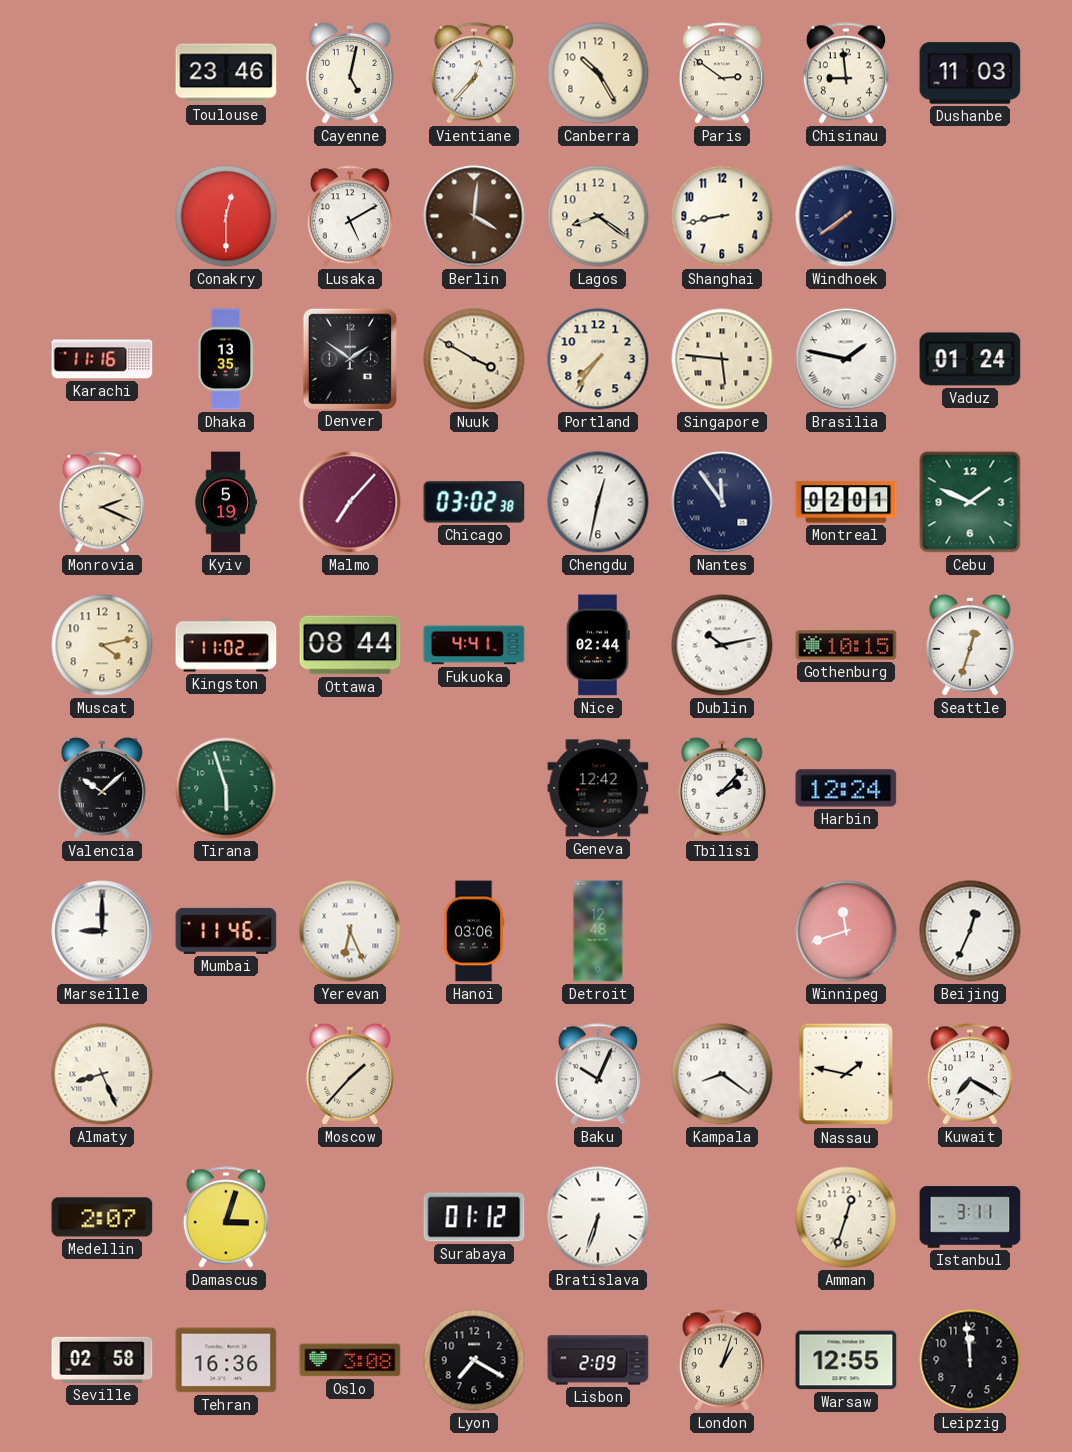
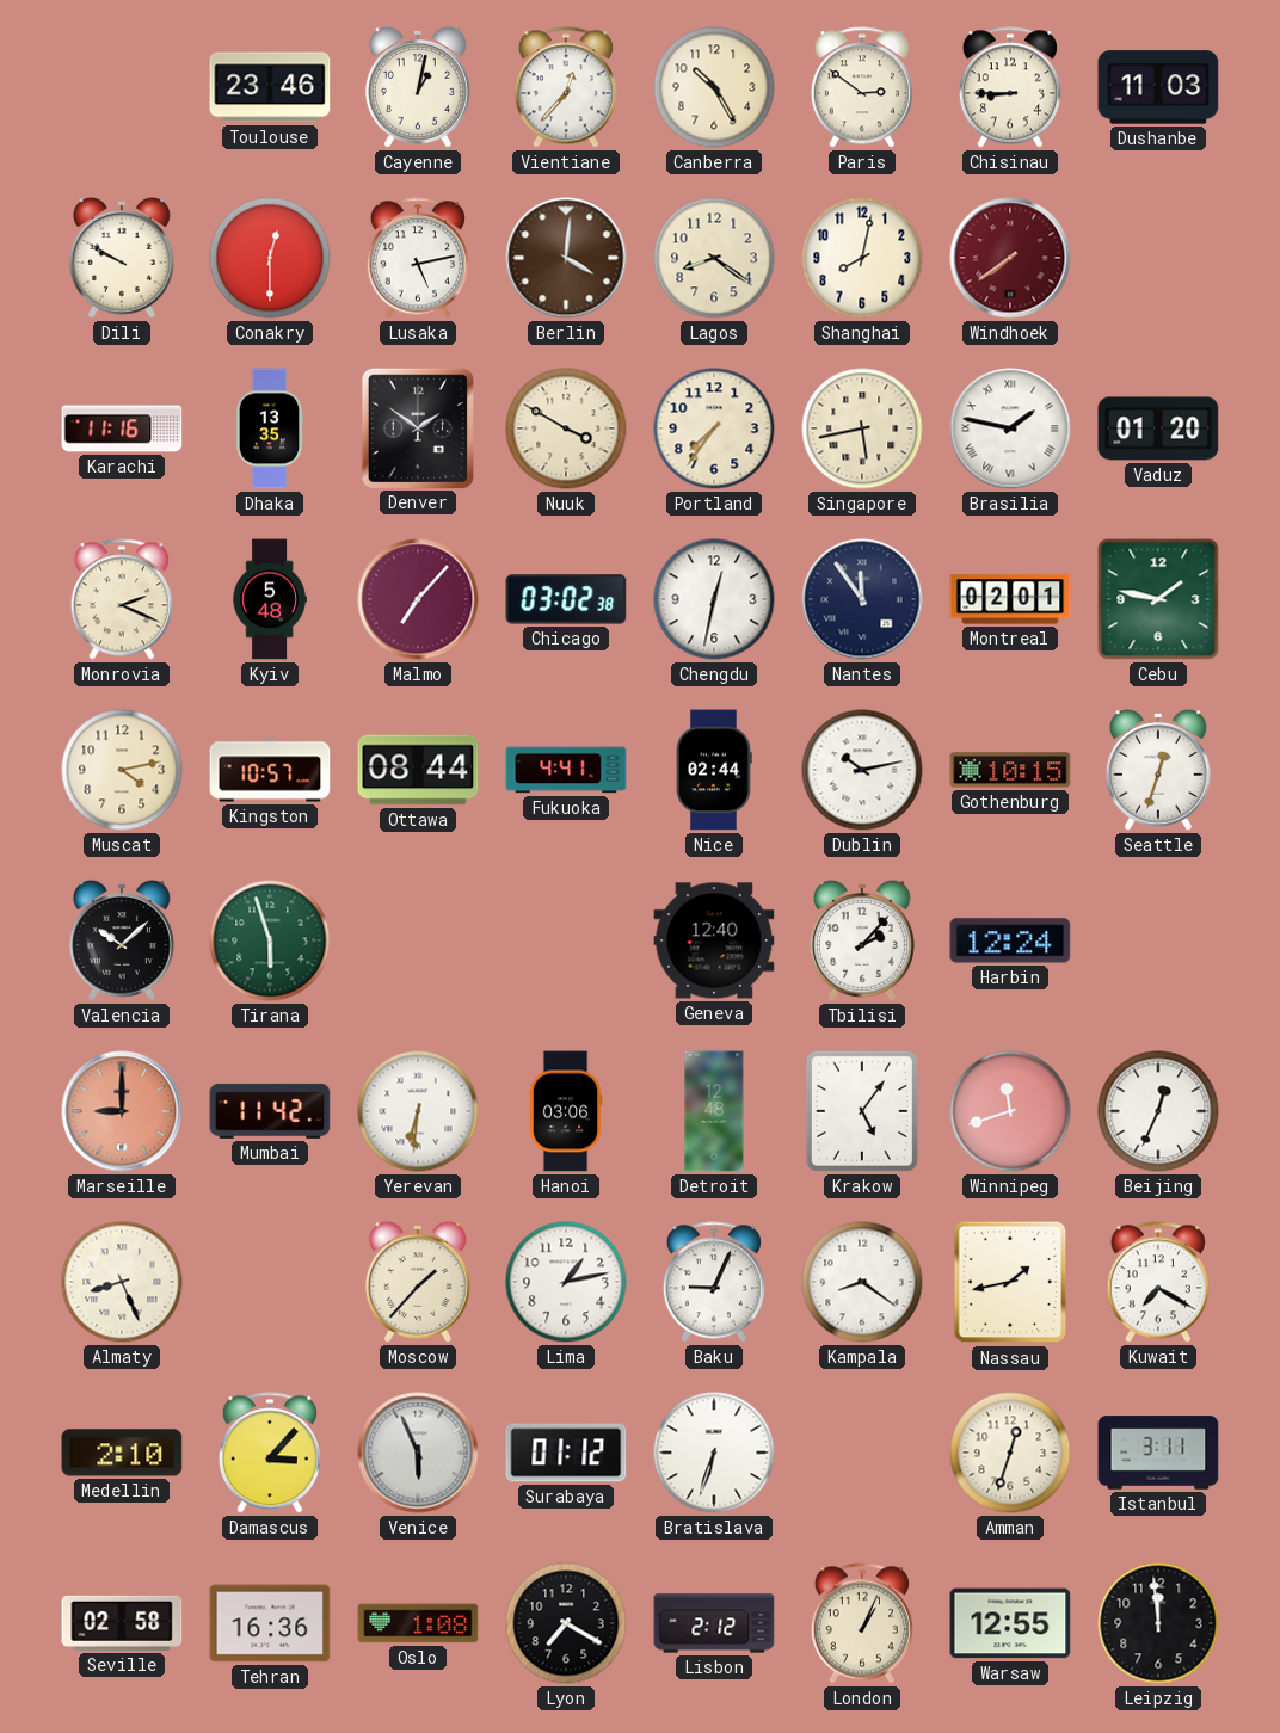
Cayenne: 5:02 -> 1:02 (418, 87)
Chisinau: 8:59 -> 8:45 (1010, 87)
Dili: none -> 9:50 (122, 258)
Lusaka: 5:10 -> 5:13 (418, 258)
Shanghai: 8:43 -> 8:02 (862, 258)
Windhoek dial: navy -> burgundy (1010, 258)
Singapore: 5:46 -> 5:43 (862, 428)
Vaduz: 01:24 -> 01:20 (1158, 428)
Kyiv: 5:19 -> 5:48 (270, 599)
Cebu: 1:49 -> 1:47 (1158, 599)
Kingston: 11:02 -> 10:57 (270, 770)
Geneva: 12:42 -> 12:40 (714, 940)
Marseille dial: white -> salmon (122, 1111)
Mumbai: 11:46 -> 11:42 (270, 1111)
Yerevan: 6:26 -> 6:31 (418, 1111)
Krakow: none -> 5:06 (862, 1111)
Lima: none -> 1:13 (566, 1282)
Baku: 10:04 -> 9:04 (714, 1282)
Nassau: 1:47 -> 1:43 (1010, 1282)
Medellin: 2:07 -> 2:10 (122, 1453)
Damascus: 3:03 -> 3:07 (270, 1453)
Venice: none -> 5:56 (418, 1453)
Oslo: 3:08 -> 1:08 (418, 1623)
Lisbon: 2:09 -> 2:12 (714, 1623)
London: 1:03 -> 1:04 (862, 1623)
